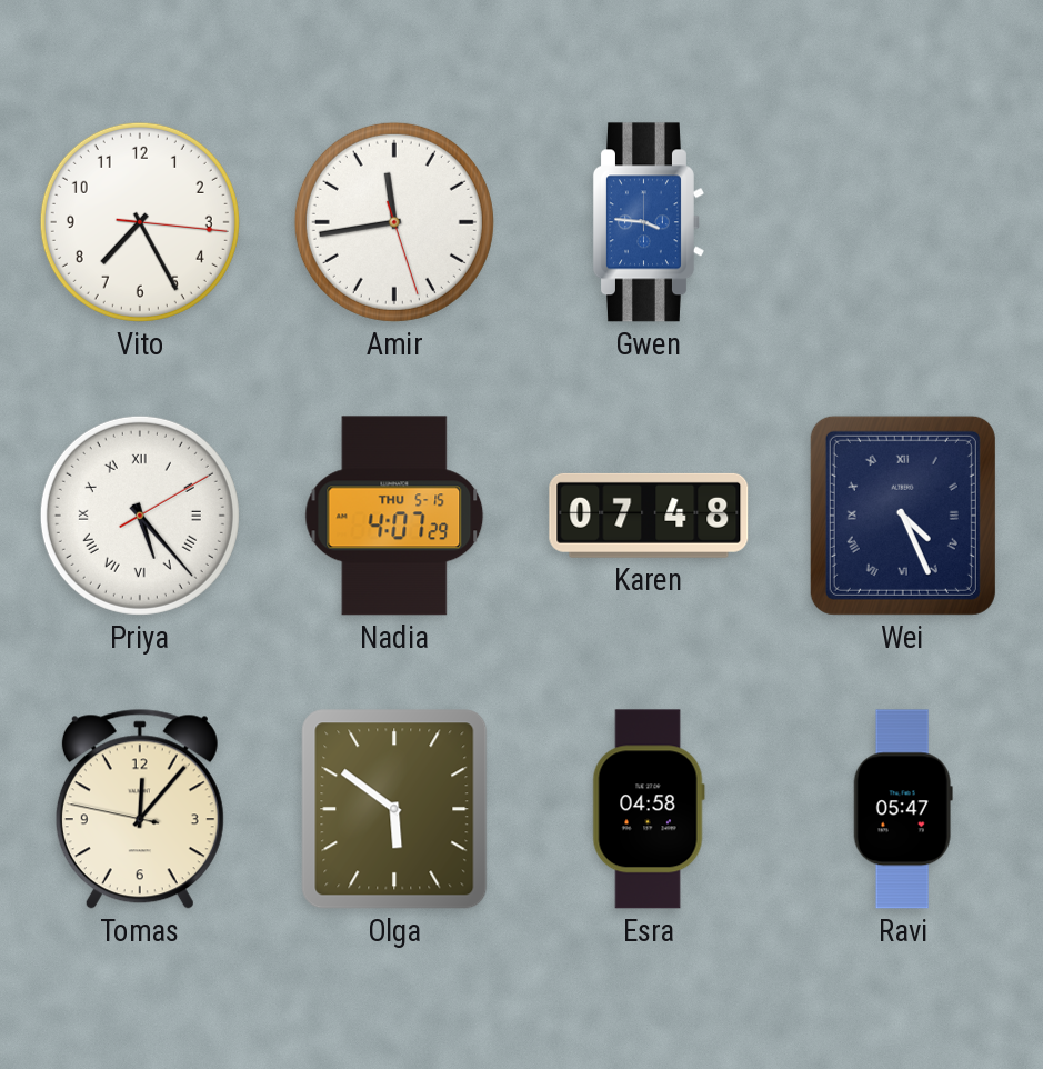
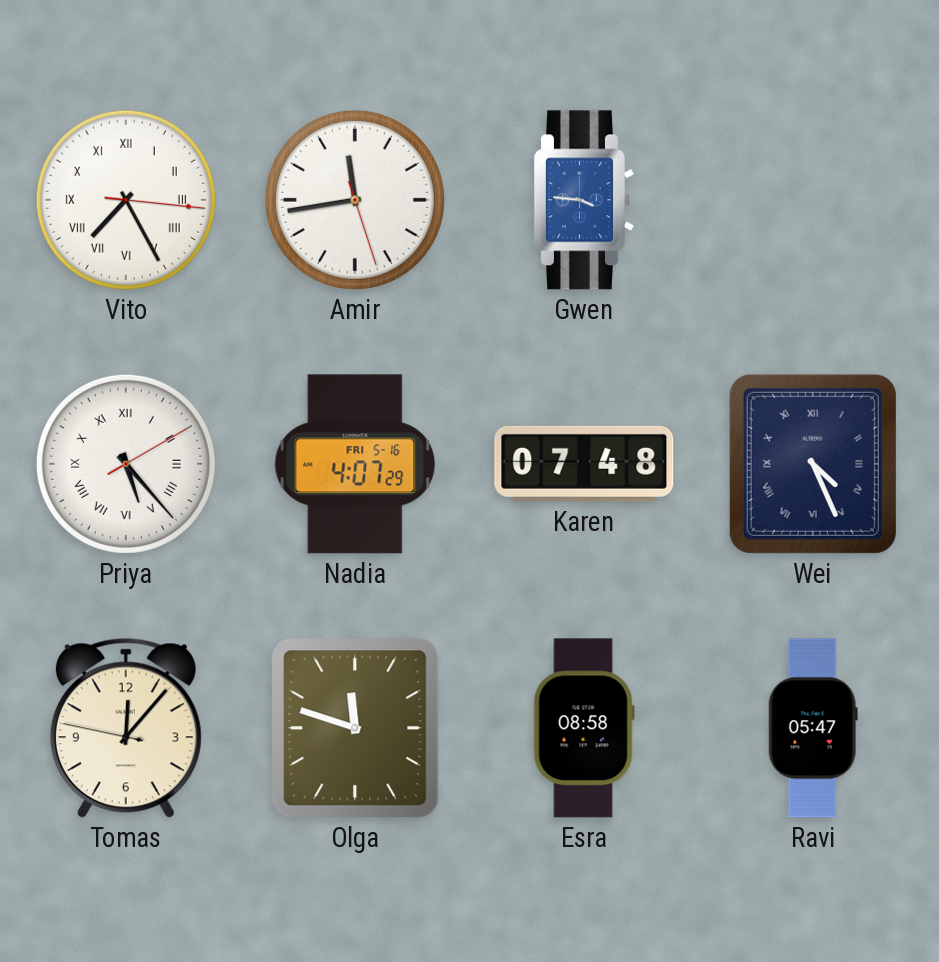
Vito numerals: Arabic -> Roman (126, 200)
Nadia date: THU 5-15 -> FRI 5-16 (355, 464)
Olga: 5:51 -> 11:48 (355, 728)
Esra: 04:58 -> 08:58 (584, 728)
